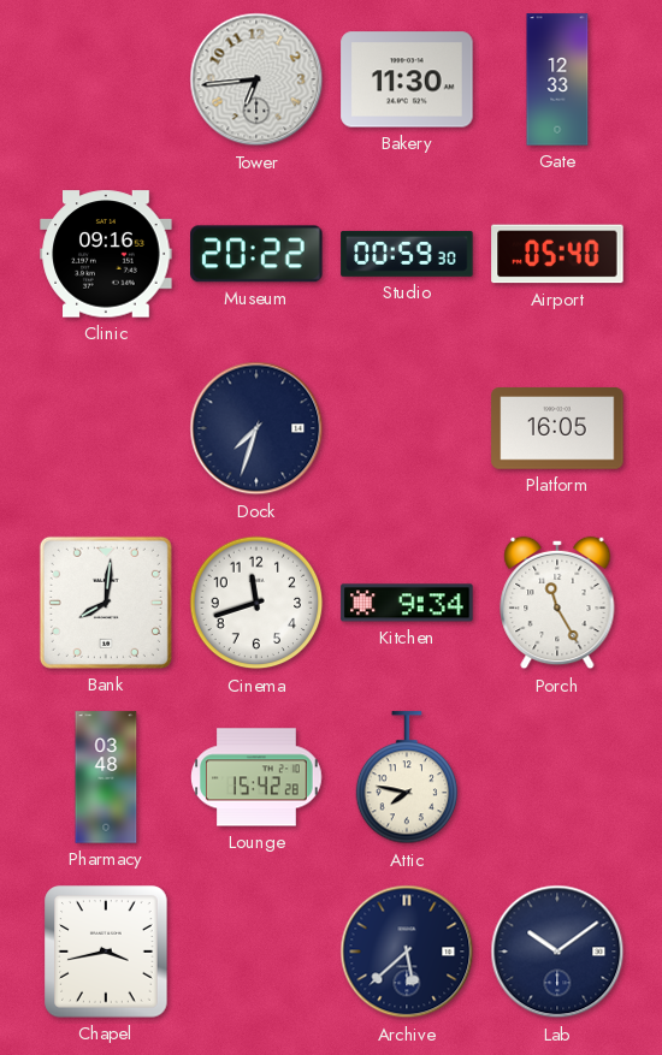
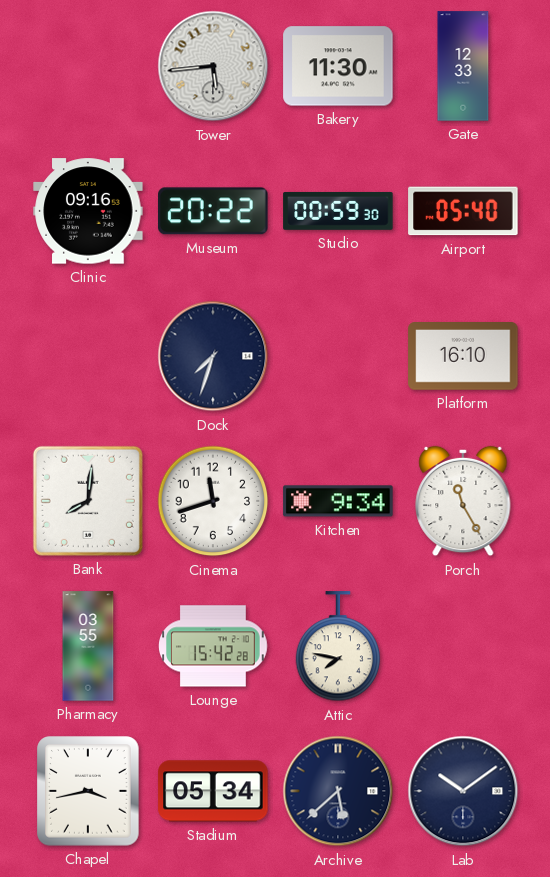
Tower: 6:44 -> 5:44 (213, 66)
Platform: 16:05 -> 16:10 (463, 357)
Pharmacy: 03:48 -> 03:55 (88, 646)
Stadium: none -> 05:34 (213, 791)
